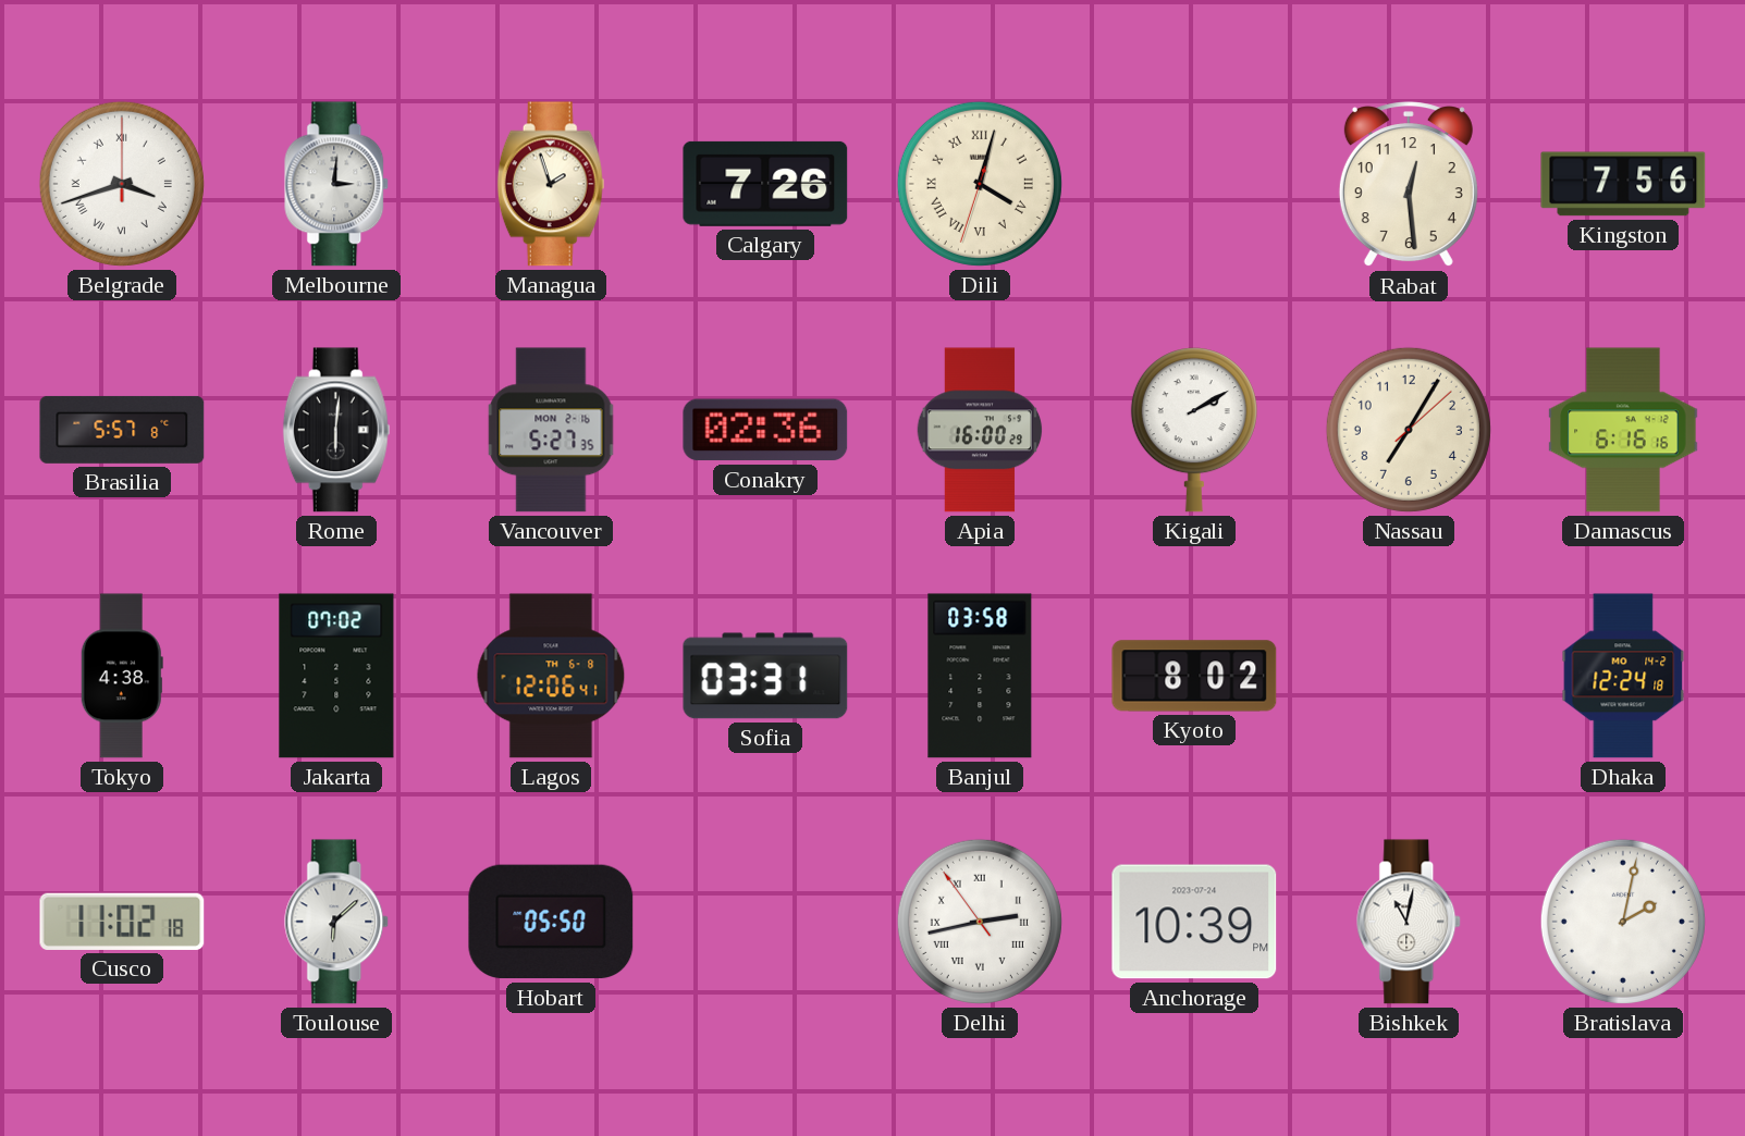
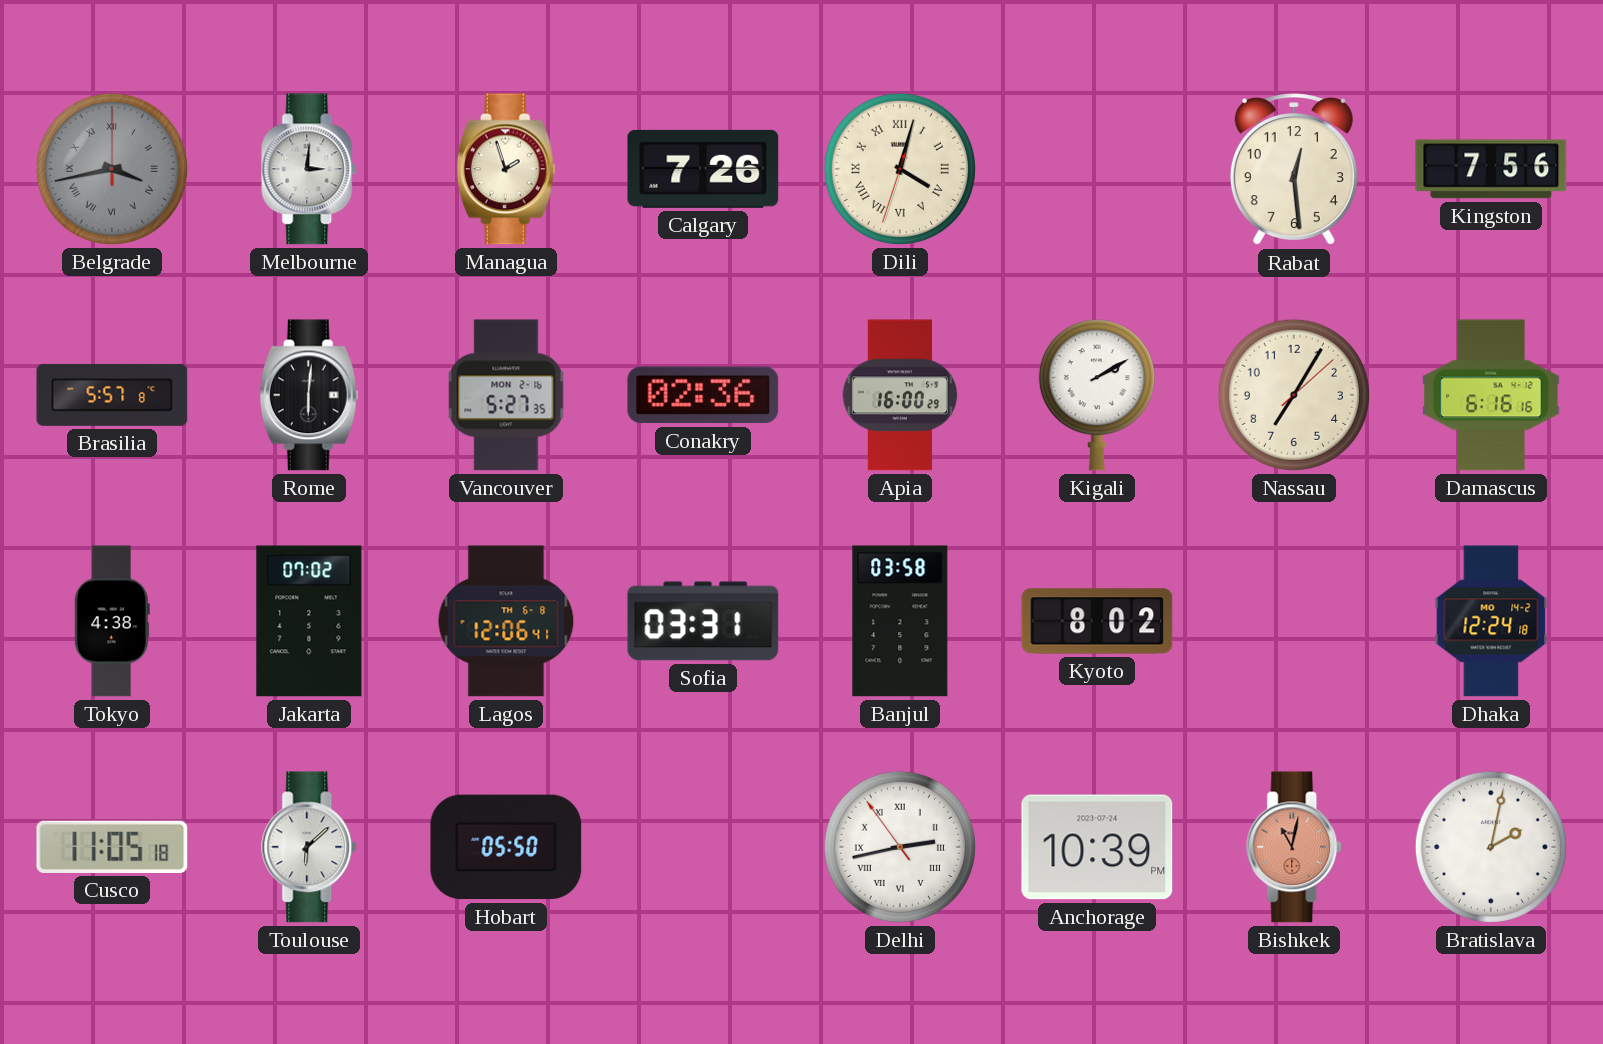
Belgrade: 3:42 -> 3:43 (112, 169)
Belgrade dial: white -> grey (112, 169)
Cusco: 11:02 -> 11:05 (112, 847)
Bishkek dial: white -> salmon (1295, 847)
